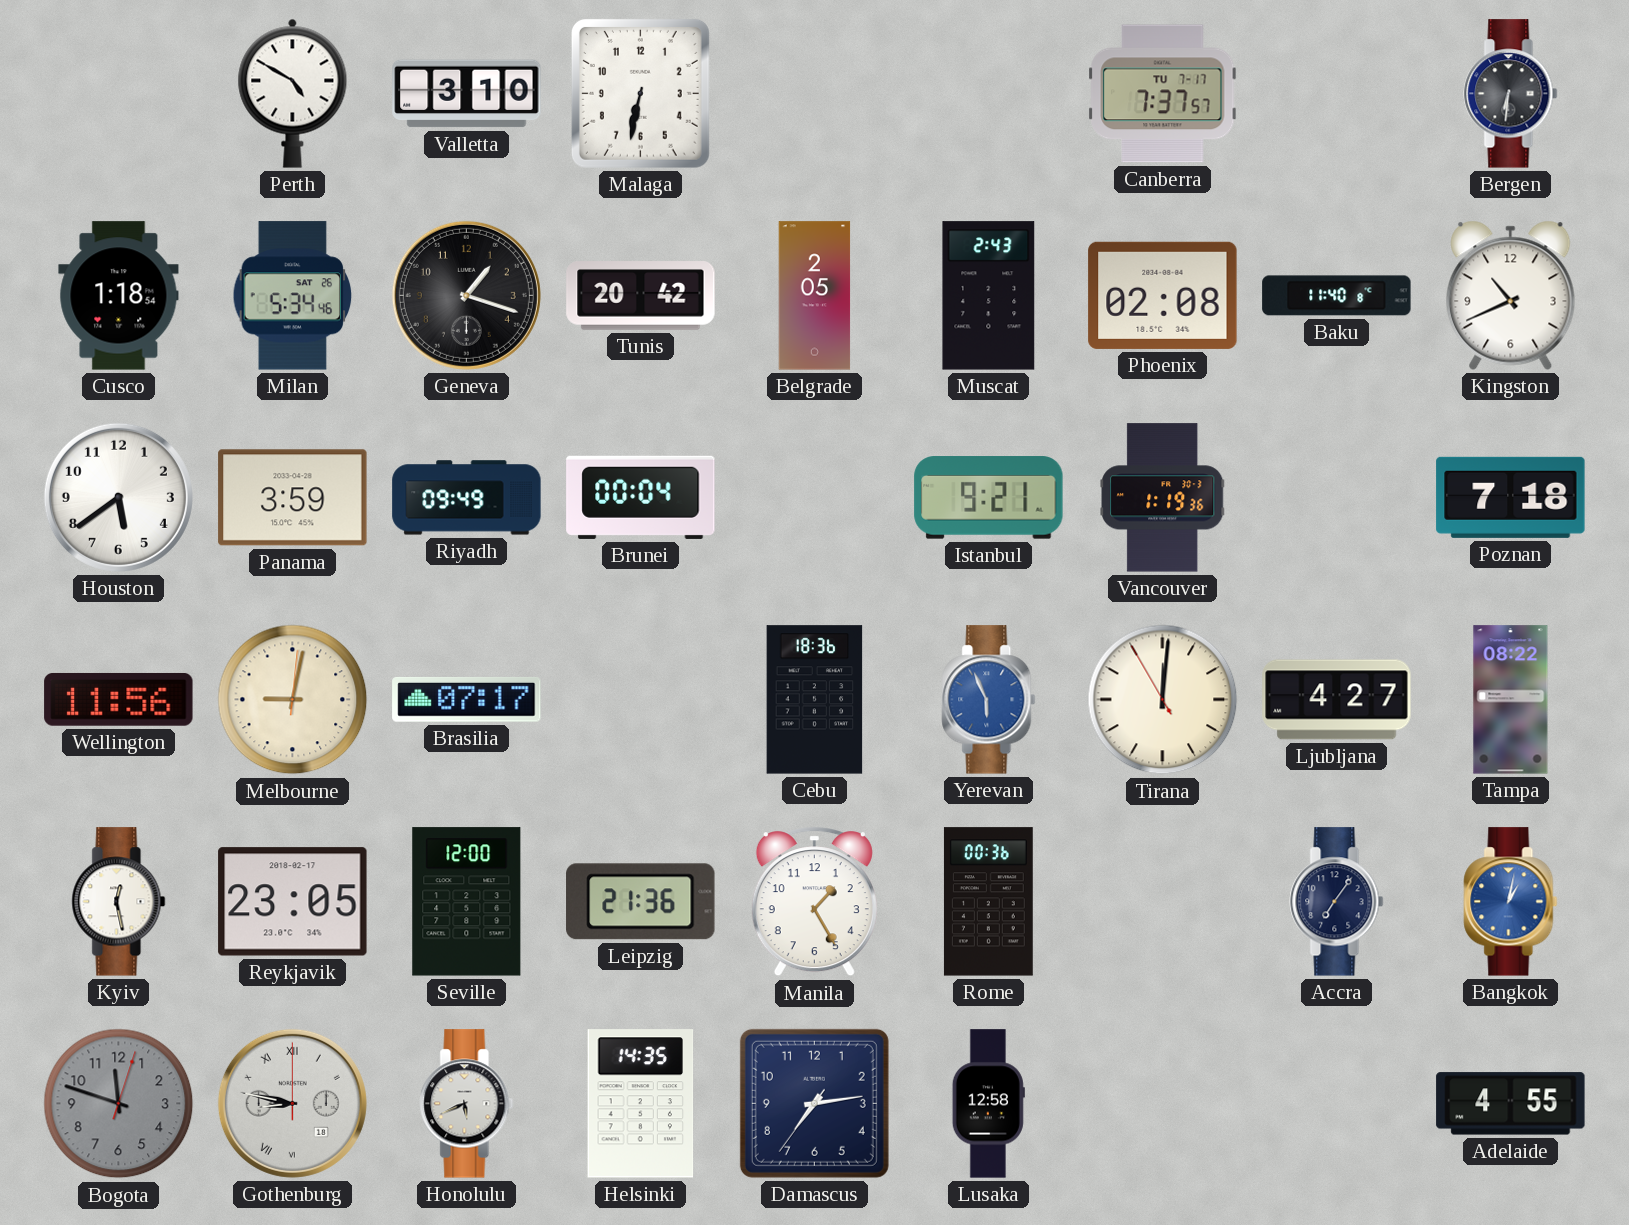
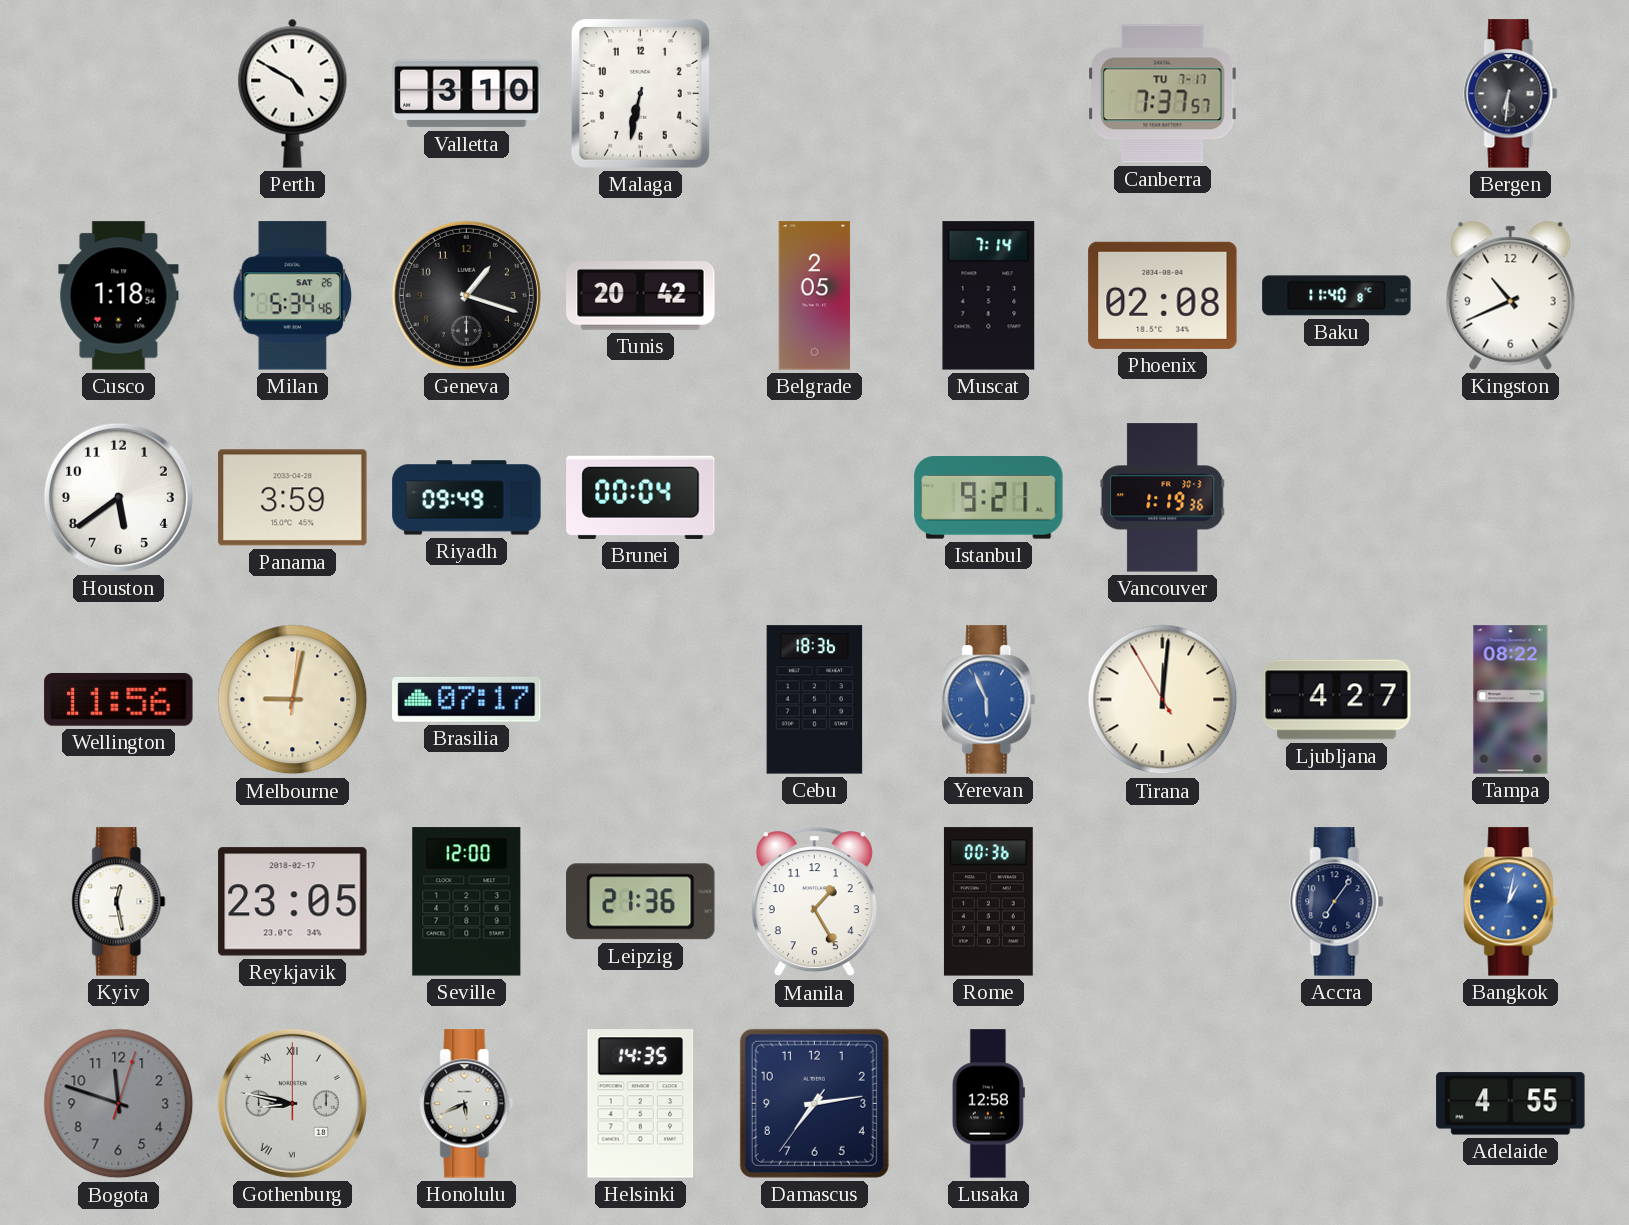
Muscat: 2:43 -> 7:14 (989, 296)
Poznan: 7:18 -> none (1511, 497)
